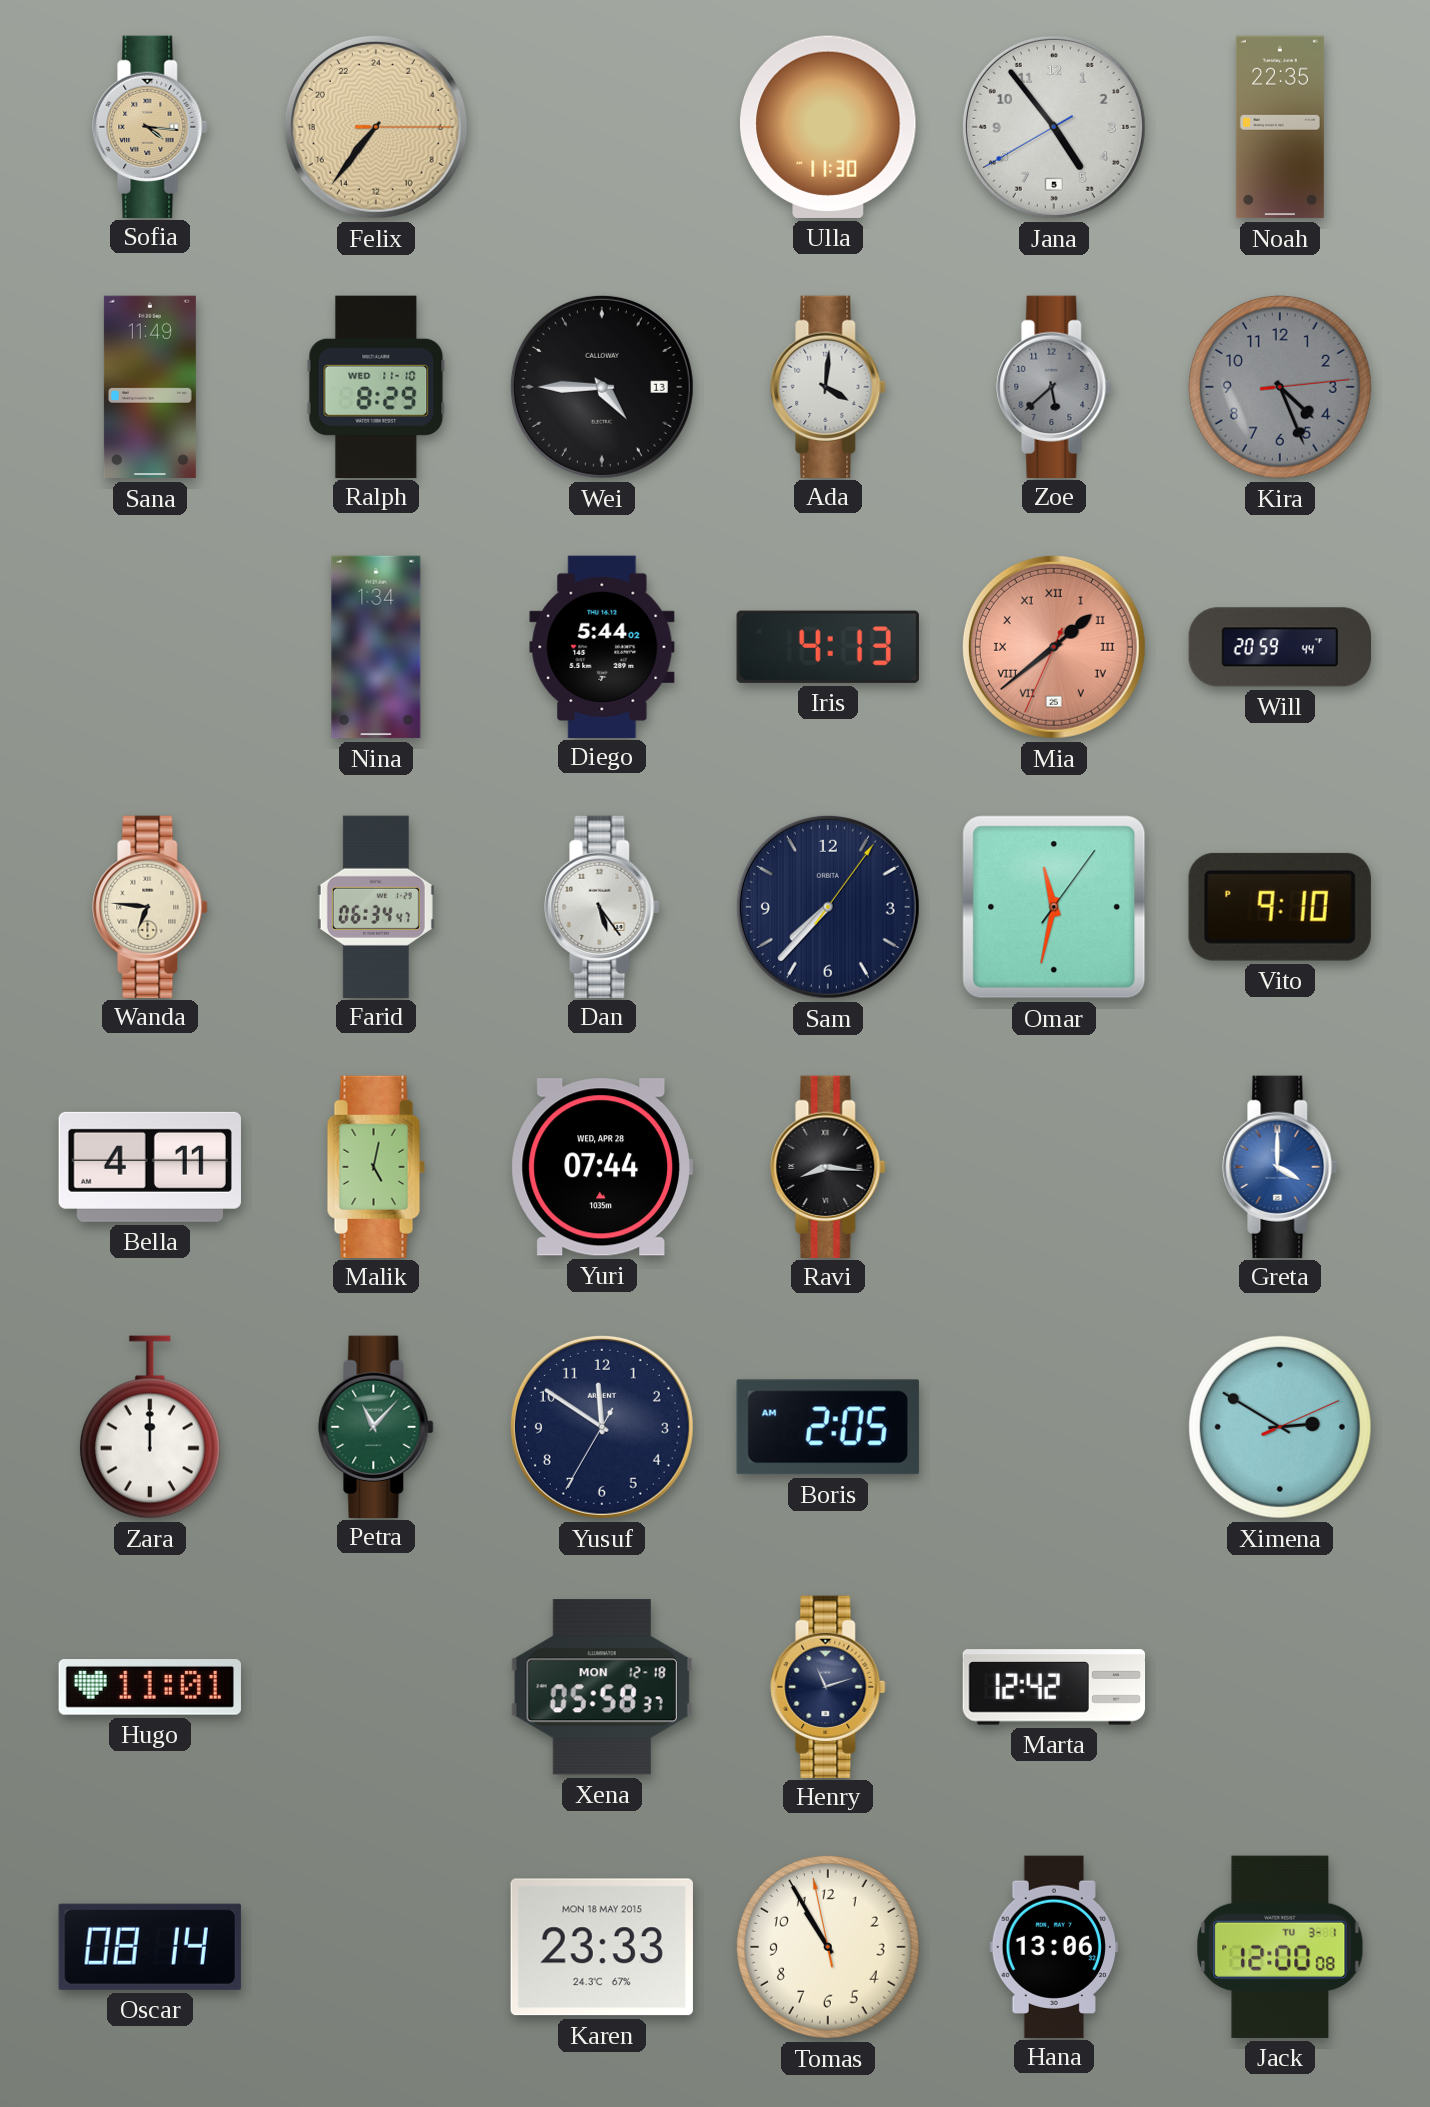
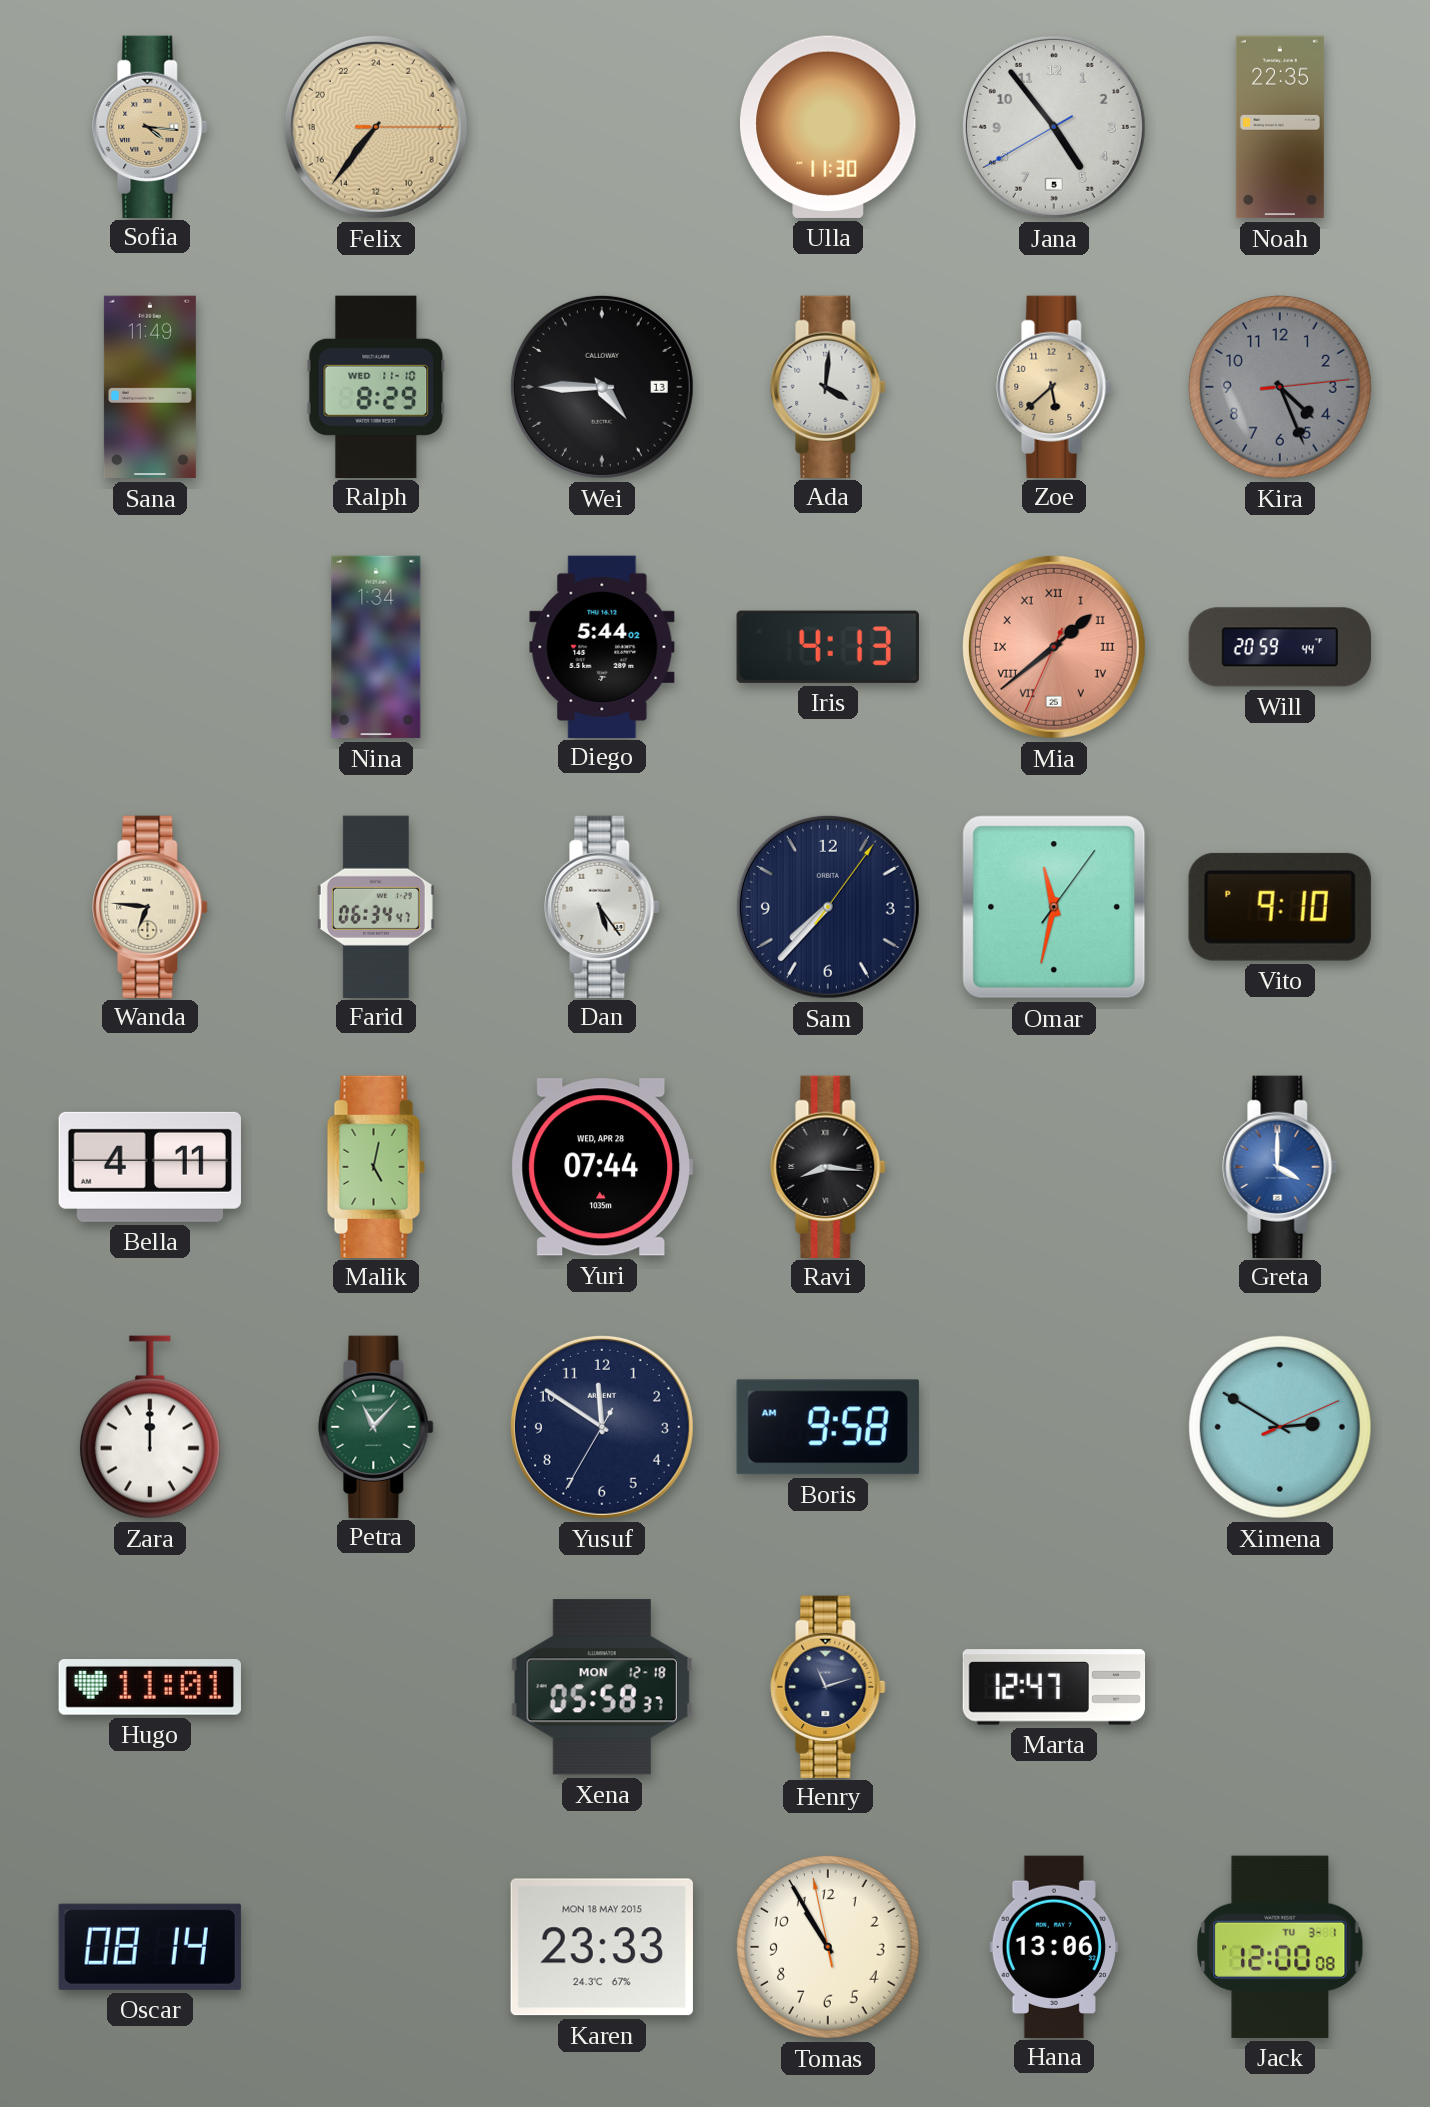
Zoe dial: grey -> champagne (1054, 386)
Boris: 2:05 -> 9:58 (828, 1427)
Marta: 12:42 -> 12:47 (1054, 1687)
